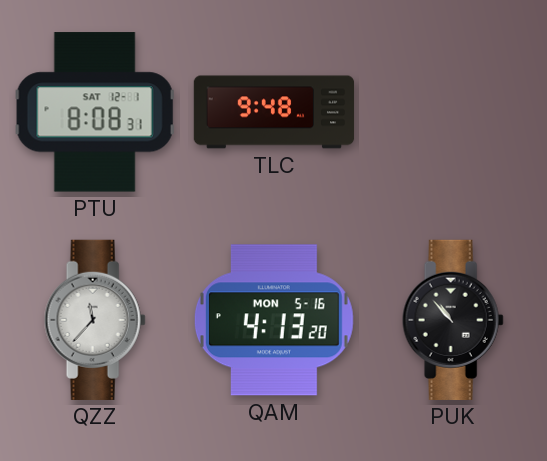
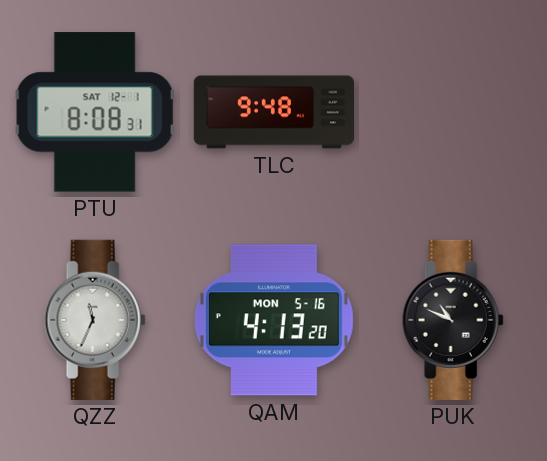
QZZ: 11:37 -> 11:34 (95, 320)
PUK: 10:53 -> 10:49 (453, 320)
